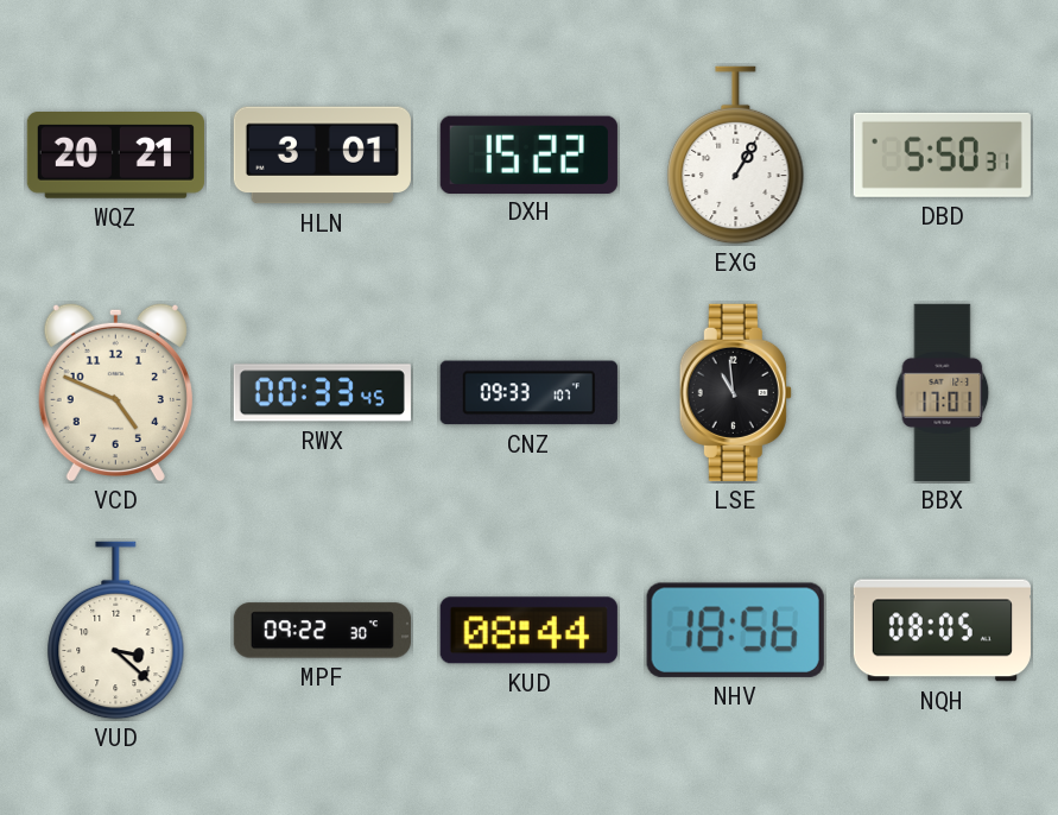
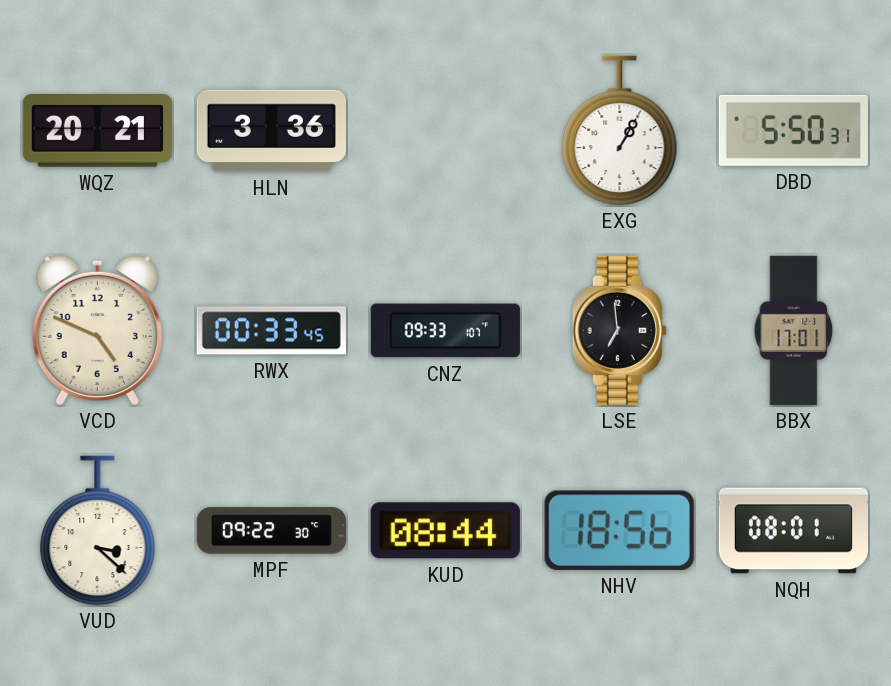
HLN: 3:01 -> 3:36 (271, 131)
DXH: 15:22 -> none (528, 154)
LSE: 10:59 -> 6:59 (619, 330)
NQH: 08:05 -> 08:01 (793, 531)
